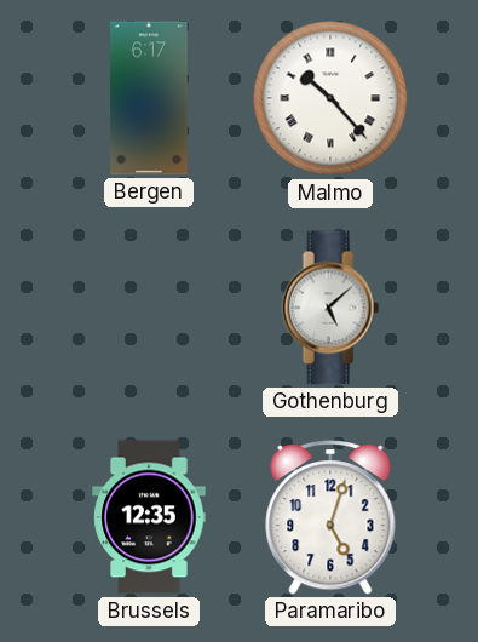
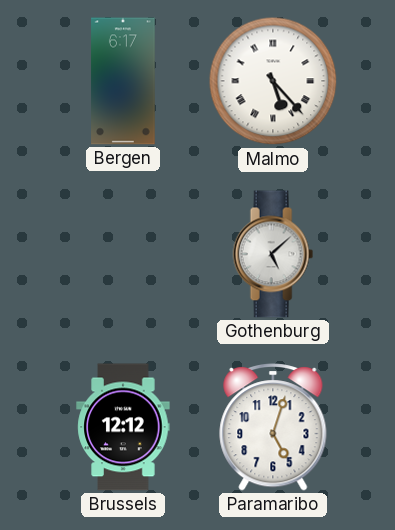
Malmo: 10:23 -> 5:23 (273, 81)
Brussels: 12:35 -> 12:12 (123, 427)
